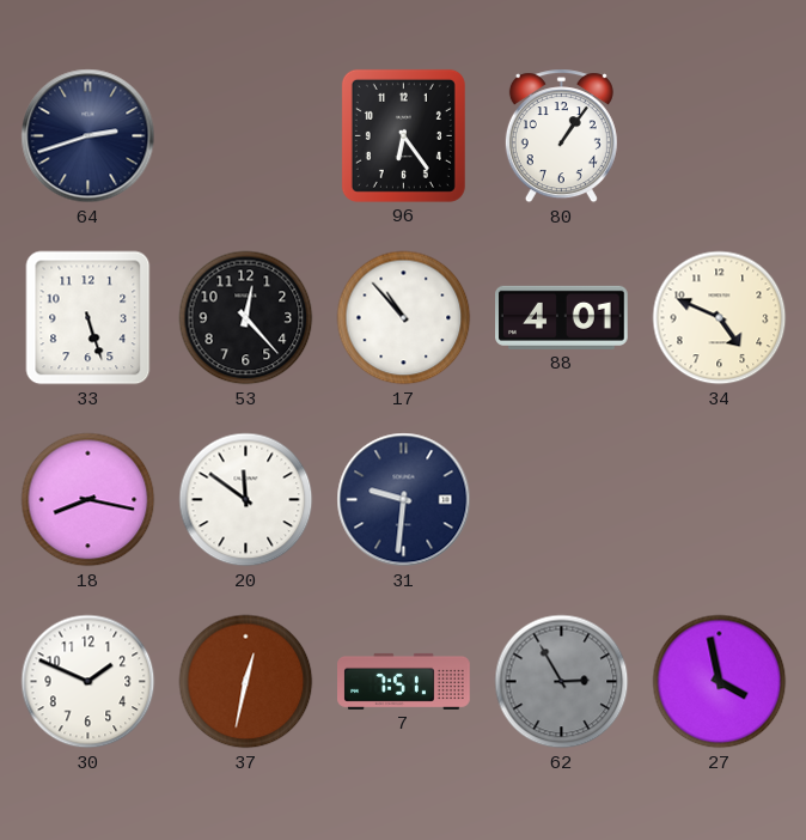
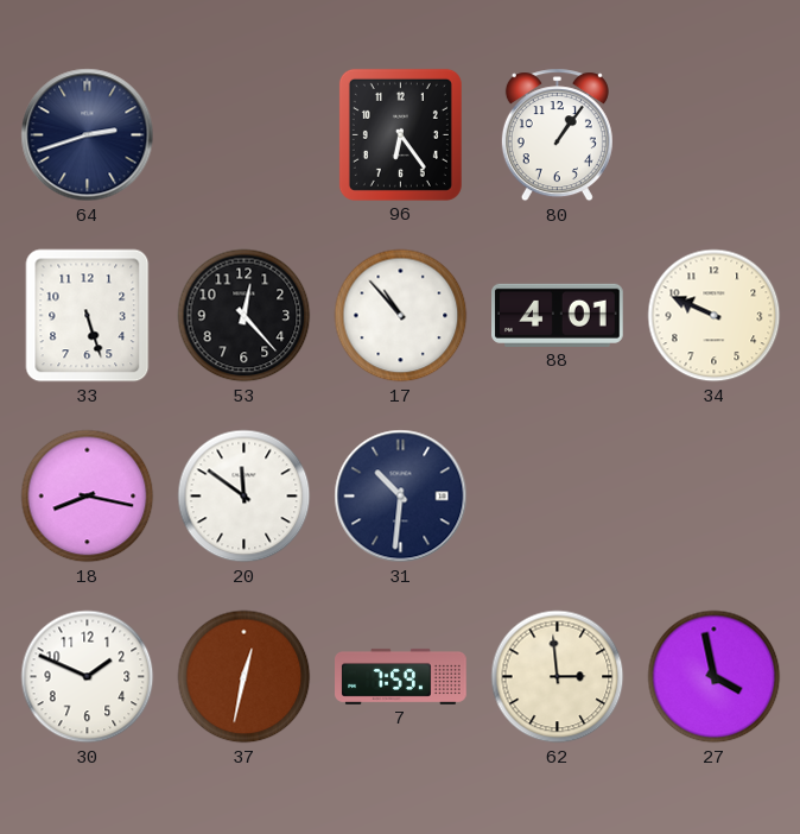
34: 4:49 -> 9:49 (715, 316)
31: 9:31 -> 10:31 (401, 497)
7: 7:51 -> 7:59 (401, 676)
62: 2:55 -> 2:59 (558, 677)
62 dial: grey -> cream (558, 677)
